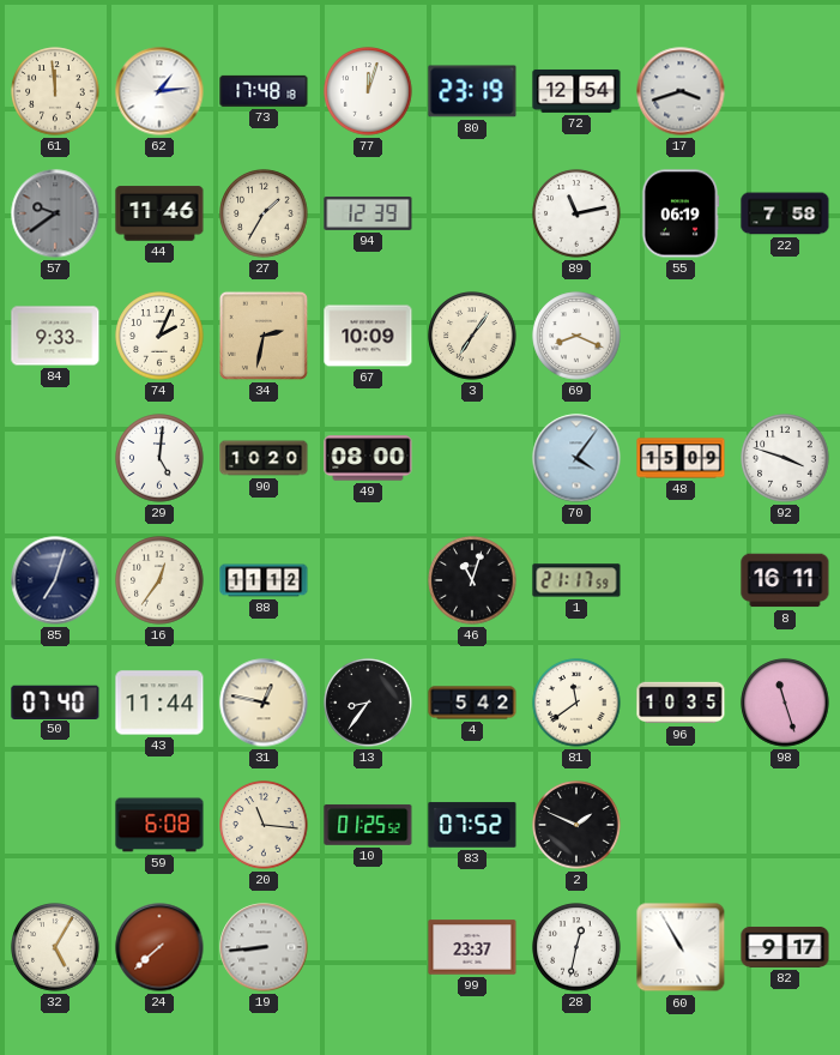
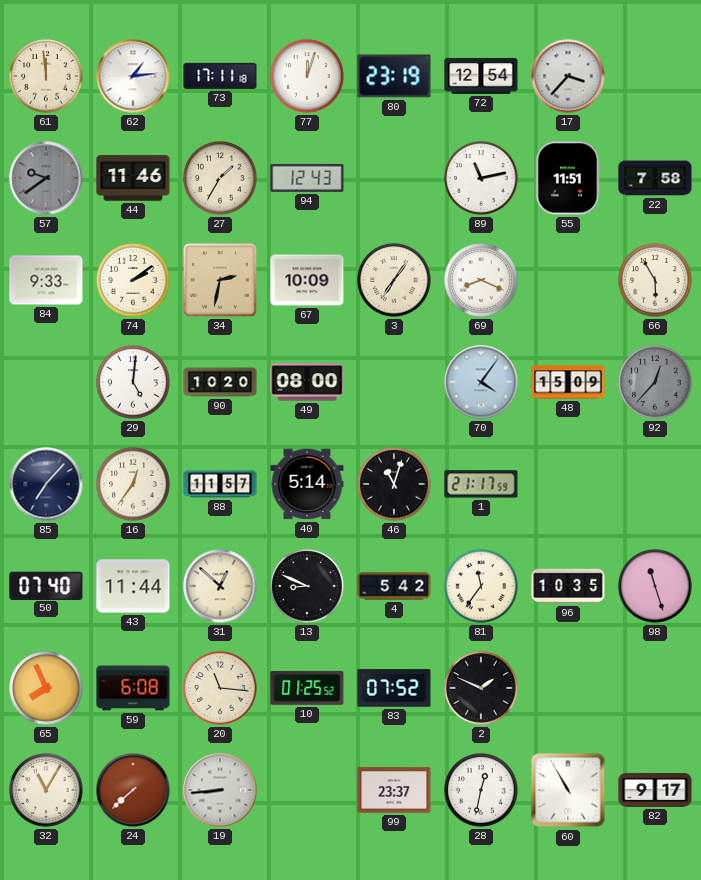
73: 17:48 -> 17:11 (220, 76)
17: 3:42 -> 3:37 (568, 76)
94: 12:39 -> 12:43 (307, 178)
55: 06:19 -> 11:51 (568, 178)
74: 2:04 -> 2:09 (133, 280)
66: none -> 5:55 (655, 280)
92: 3:48 -> 12:37 (655, 382)
92 dial: white -> grey (655, 382)
85: 7:03 -> 7:07 (46, 484)
88: 11:12 -> 11:57 (220, 484)
40: none -> 5:14 (307, 484)
8: 16:11 -> none (785, 580)
31: 12:47 -> 12:52 (220, 586)
13: 8:36 -> 8:49 (307, 586)
81: 11:39 -> 11:36 (481, 586)
65: none -> 7:56 (46, 688)
32: 5:05 -> 11:05 (46, 790)
